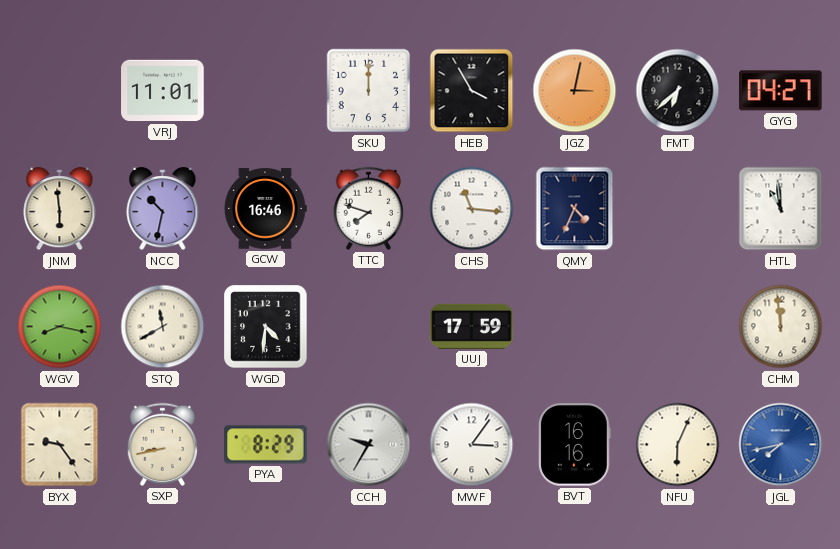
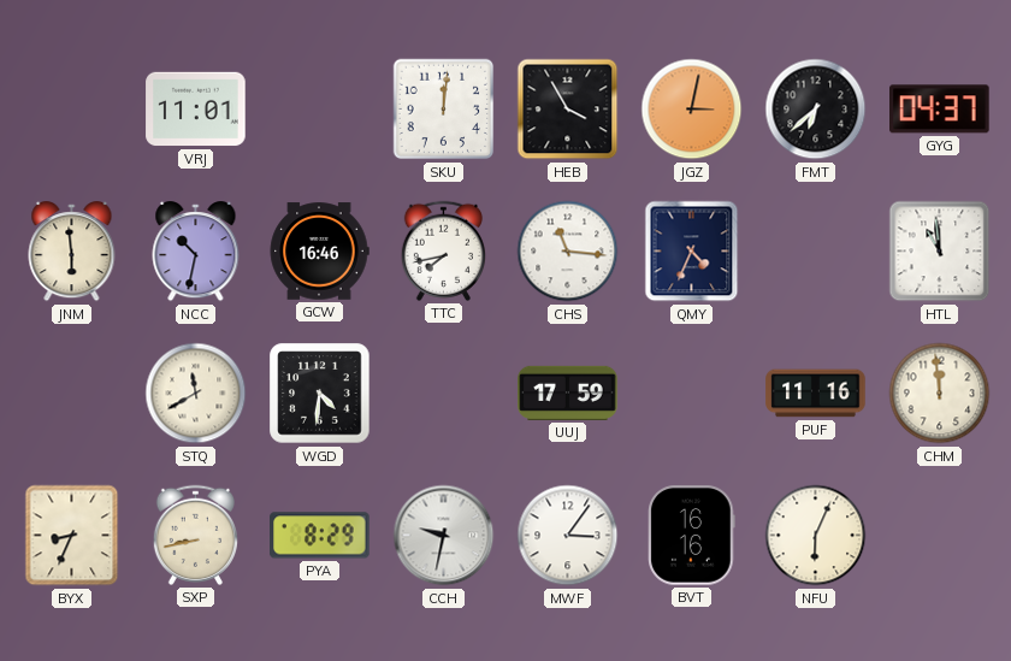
SKU: 12:00 -> 12:01 (444, 110)
GYG: 04:27 -> 04:37 (940, 110)
TTC: 7:48 -> 7:43 (443, 250)
WGV: 8:17 -> none (60, 327)
PUF: none -> 11:16 (816, 394)
BYX: 9:24 -> 8:34 (72, 536)
CCH: 9:35 -> 9:32 (444, 536)
JGL: 7:43 -> none (781, 445)
